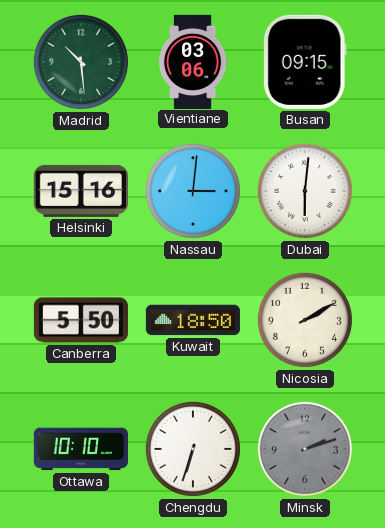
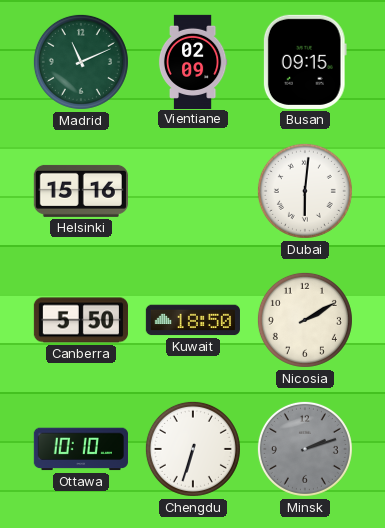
Madrid: 10:29 -> 11:11 (81, 62)
Vientiane: 03:06 -> 02:09 (193, 61)
Nassau: 3:01 -> none (193, 191)
